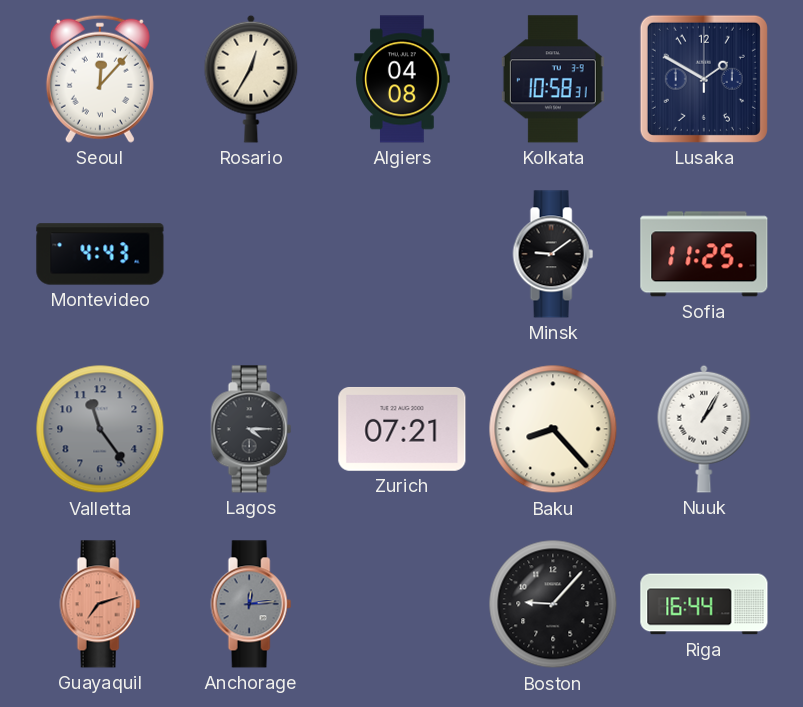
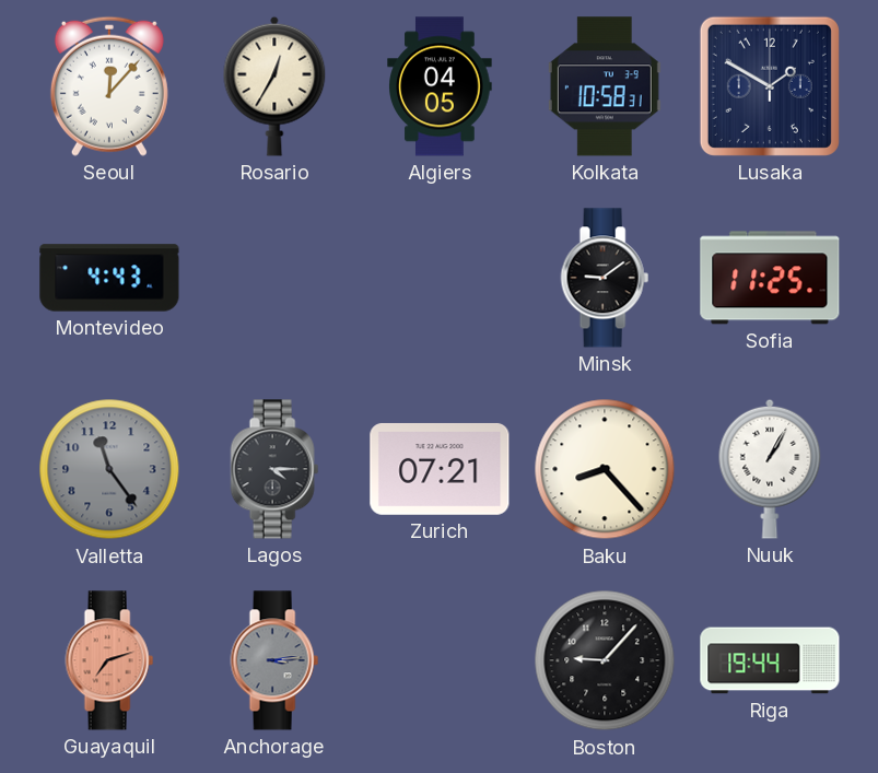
Algiers: 04:08 -> 04:05 (440, 86)
Anchorage: 12:14 -> 3:14 (274, 660)
Riga: 16:44 -> 19:44 (770, 660)
